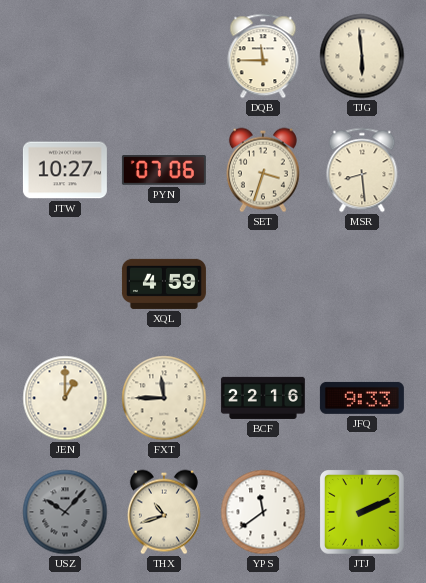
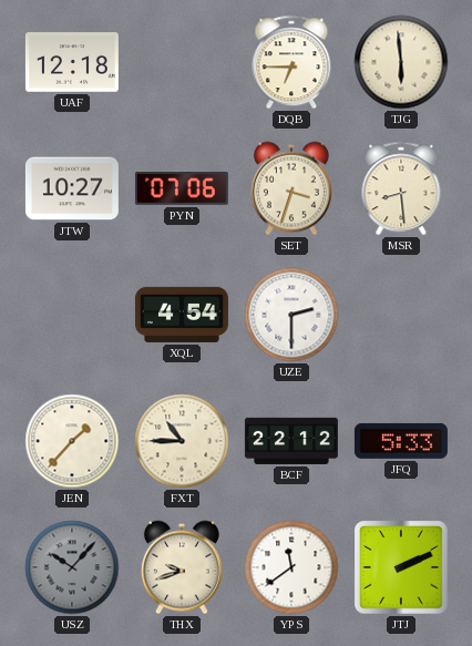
UAF: none -> 12:18 (72, 62)
DQB: 11:45 -> 6:45 (291, 62)
XQL: 4:59 -> 4:54 (182, 315)
UZE: none -> 2:30 (291, 315)
JEN: 1:00 -> 1:37 (72, 441)
FXT: 11:45 -> 10:45 (182, 441)
BCF: 22:16 -> 22:12 (291, 441)
JFQ: 9:33 -> 5:33 (401, 441)
THX: 10:42 -> 9:42 (182, 567)
